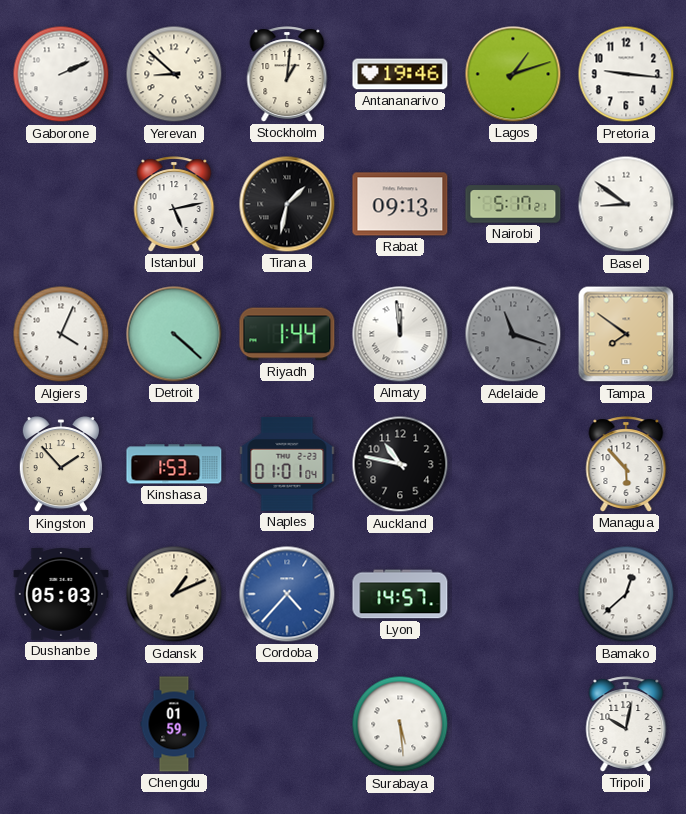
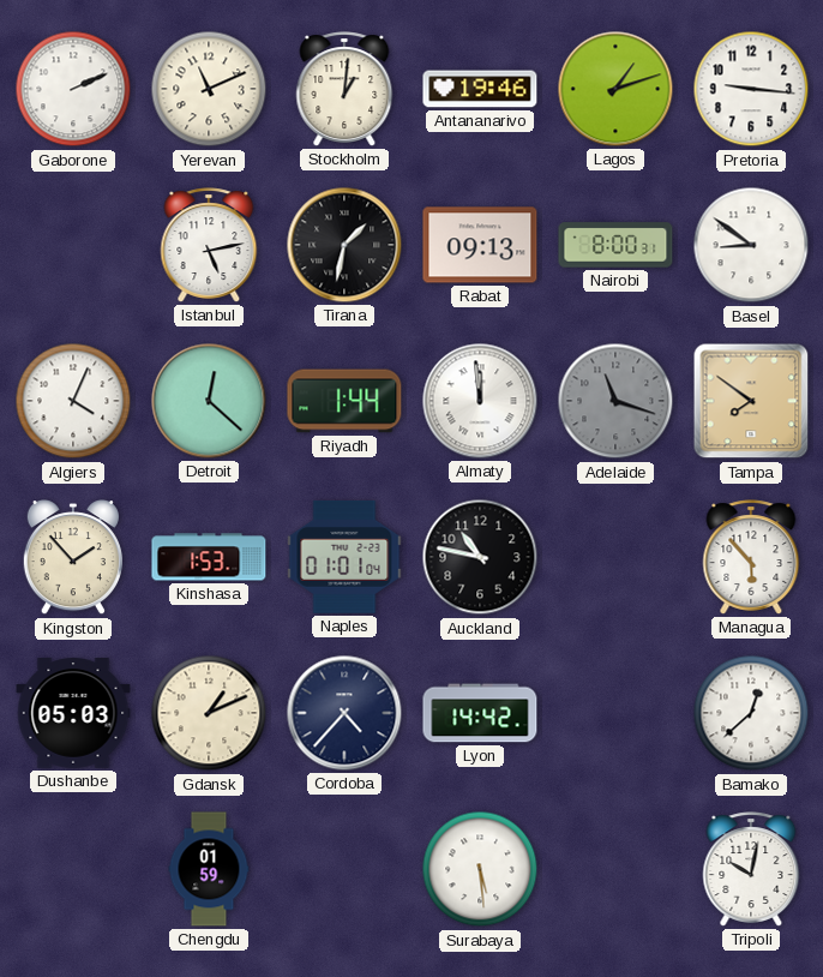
Yerevan: 8:52 -> 11:11 (209, 89)
Nairobi: 5:17 -> 8:00 (615, 245)
Detroit: 4:22 -> 12:22 (209, 401)
Cordoba dial: blue -> navy (344, 713)
Lyon: 14:57 -> 14:42 (480, 713)
